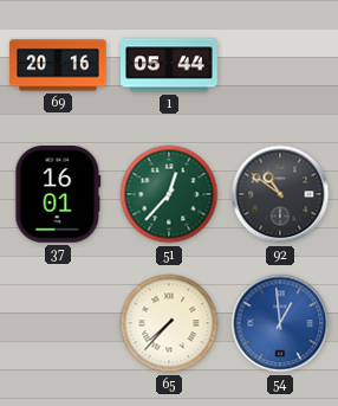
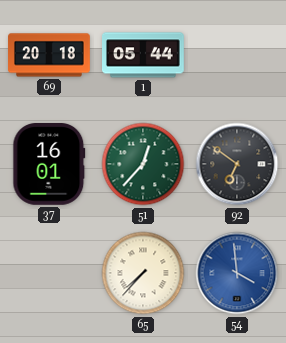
69: 20:16 -> 20:18 (49, 55)
92: 10:51 -> 6:51 (237, 164)
54: 12:59 -> 3:59 (237, 273)
